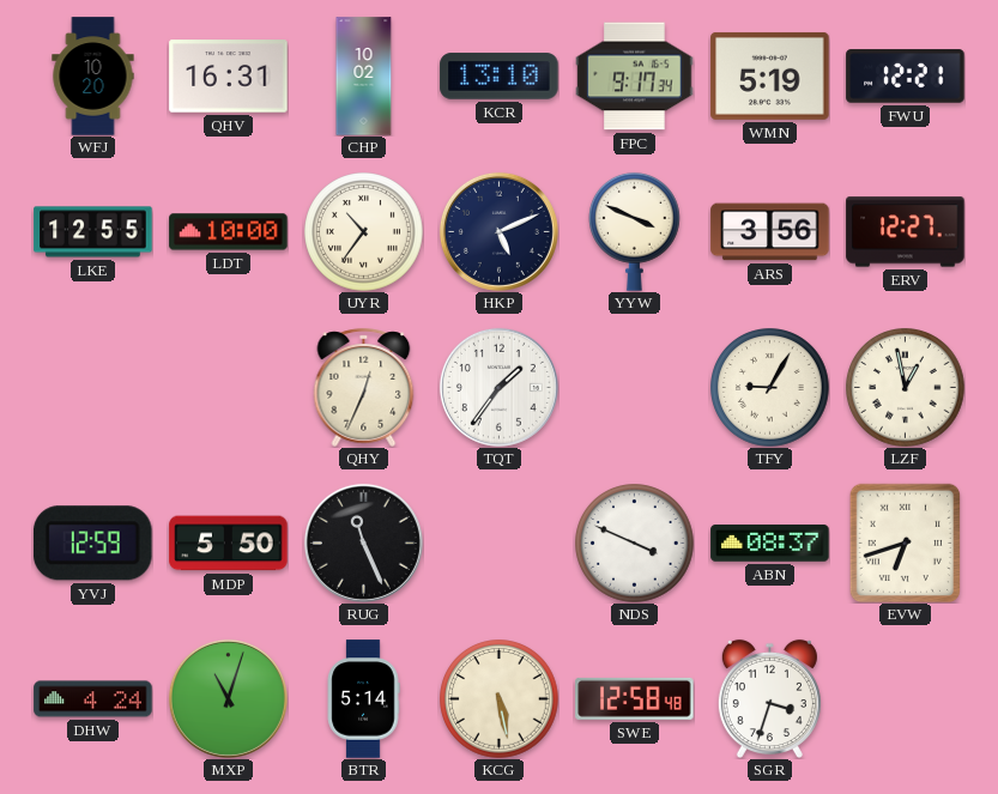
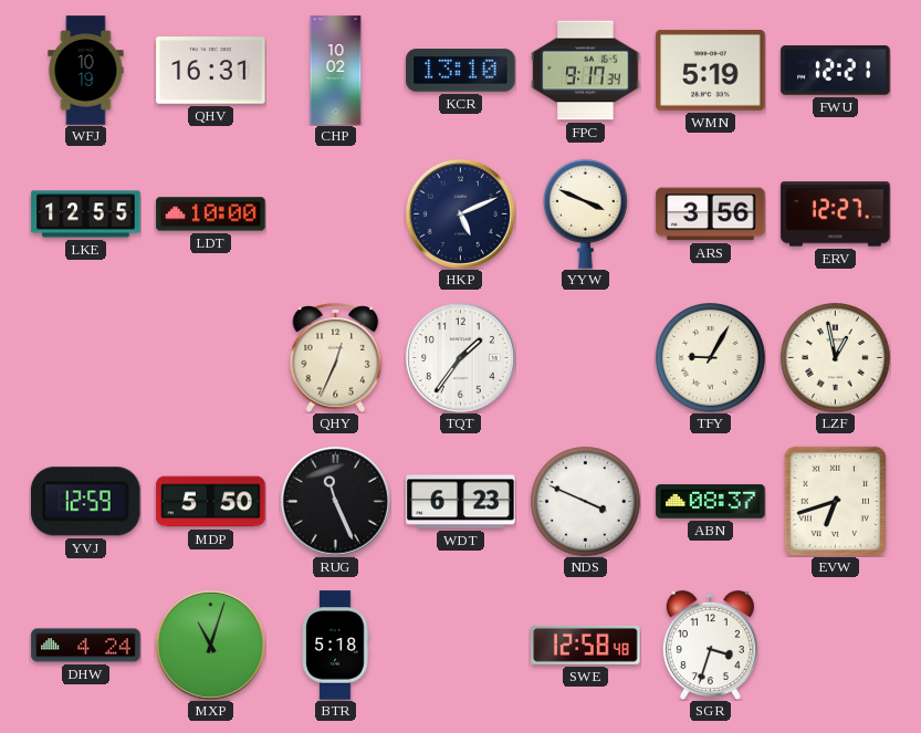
WFJ: 10:20 -> 10:19 (86, 71)
UYR: 10:36 -> none (364, 232)
WDT: none -> 6:23 (461, 502)
BTR: 5:14 -> 5:18 (335, 646)
KCG: 5:28 -> none (500, 699)
